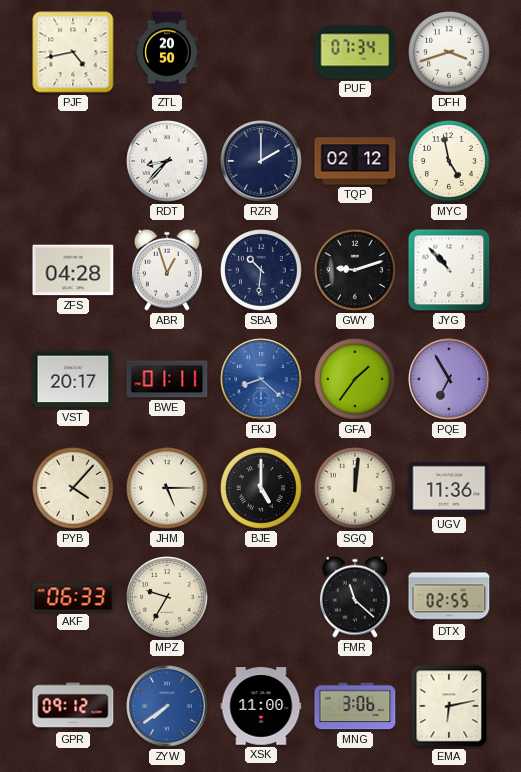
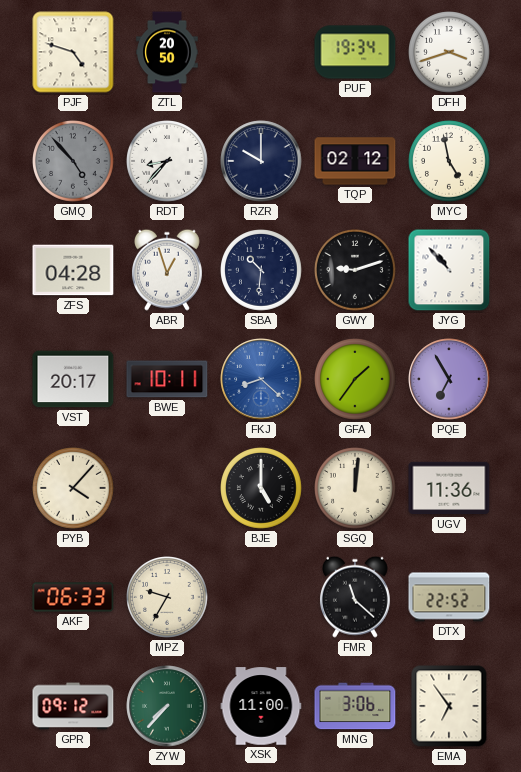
PJF: 4:43 -> 4:48 (73, 52)
PUF: 07:34 -> 19:34 (355, 52)
GMQ: none -> 4:53 (74, 162)
RZR: 2:00 -> 10:00 (261, 161)
BWE: 01:11 -> 10:11 (167, 379)
JHM: 5:15 -> none (168, 489)
DTX: 02:55 -> 22:52 (449, 597)
ZYW: 7:39 -> 7:37 (167, 706)
ZYW dial: blue -> green (167, 706)
EMA: 6:13 -> 6:54 (449, 706)
